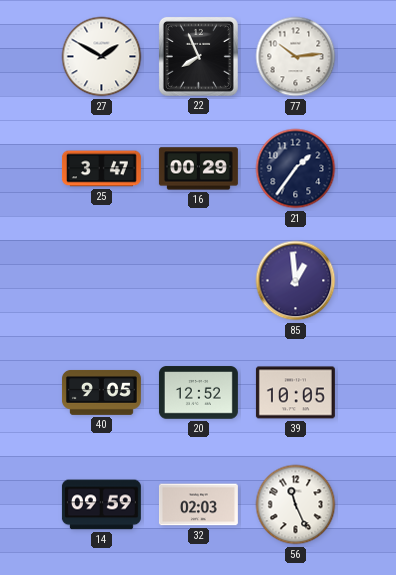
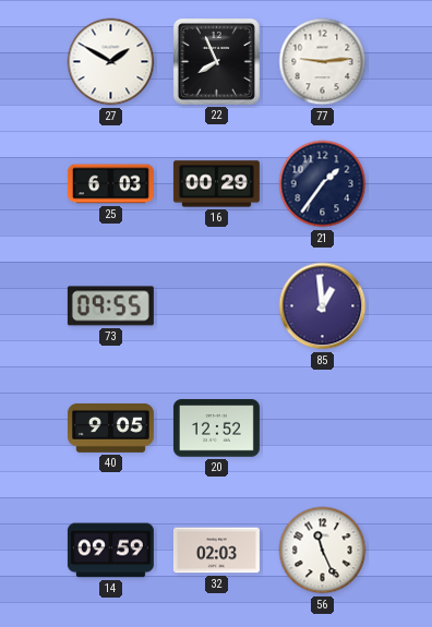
77: 10:14 -> 9:14 (323, 62)
25: 3:47 -> 6:03 (110, 184)
73: none -> 09:55 (110, 306)
39: 10:05 -> none (295, 393)
